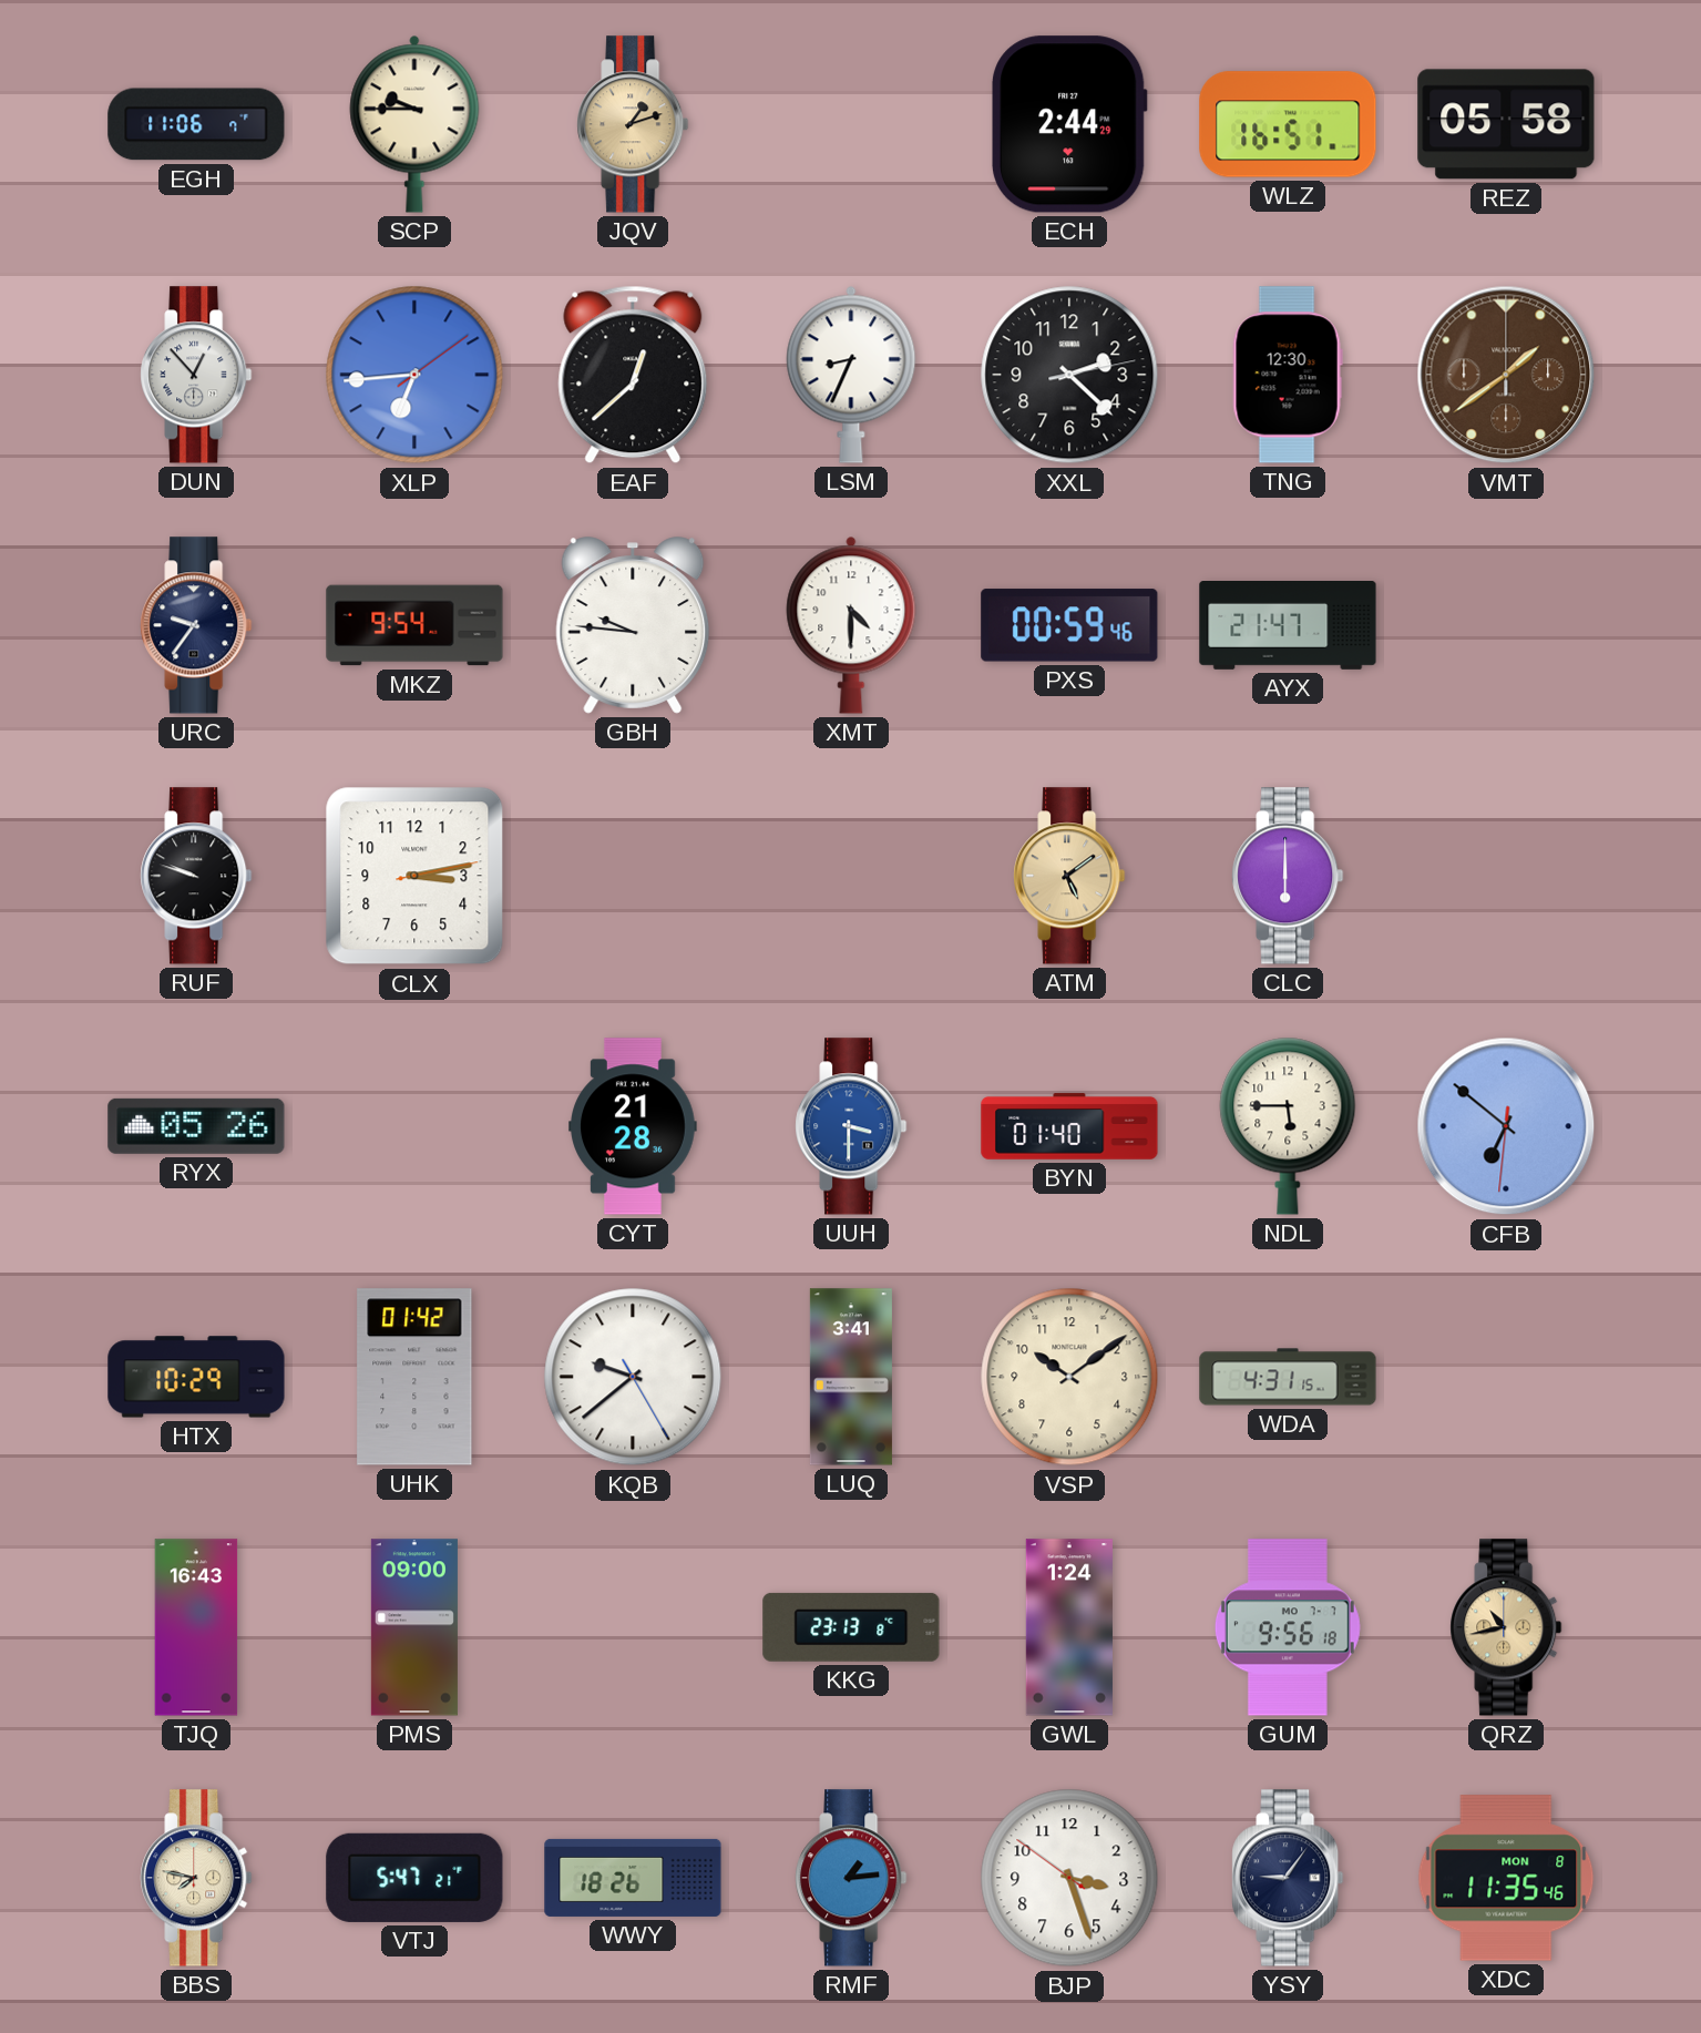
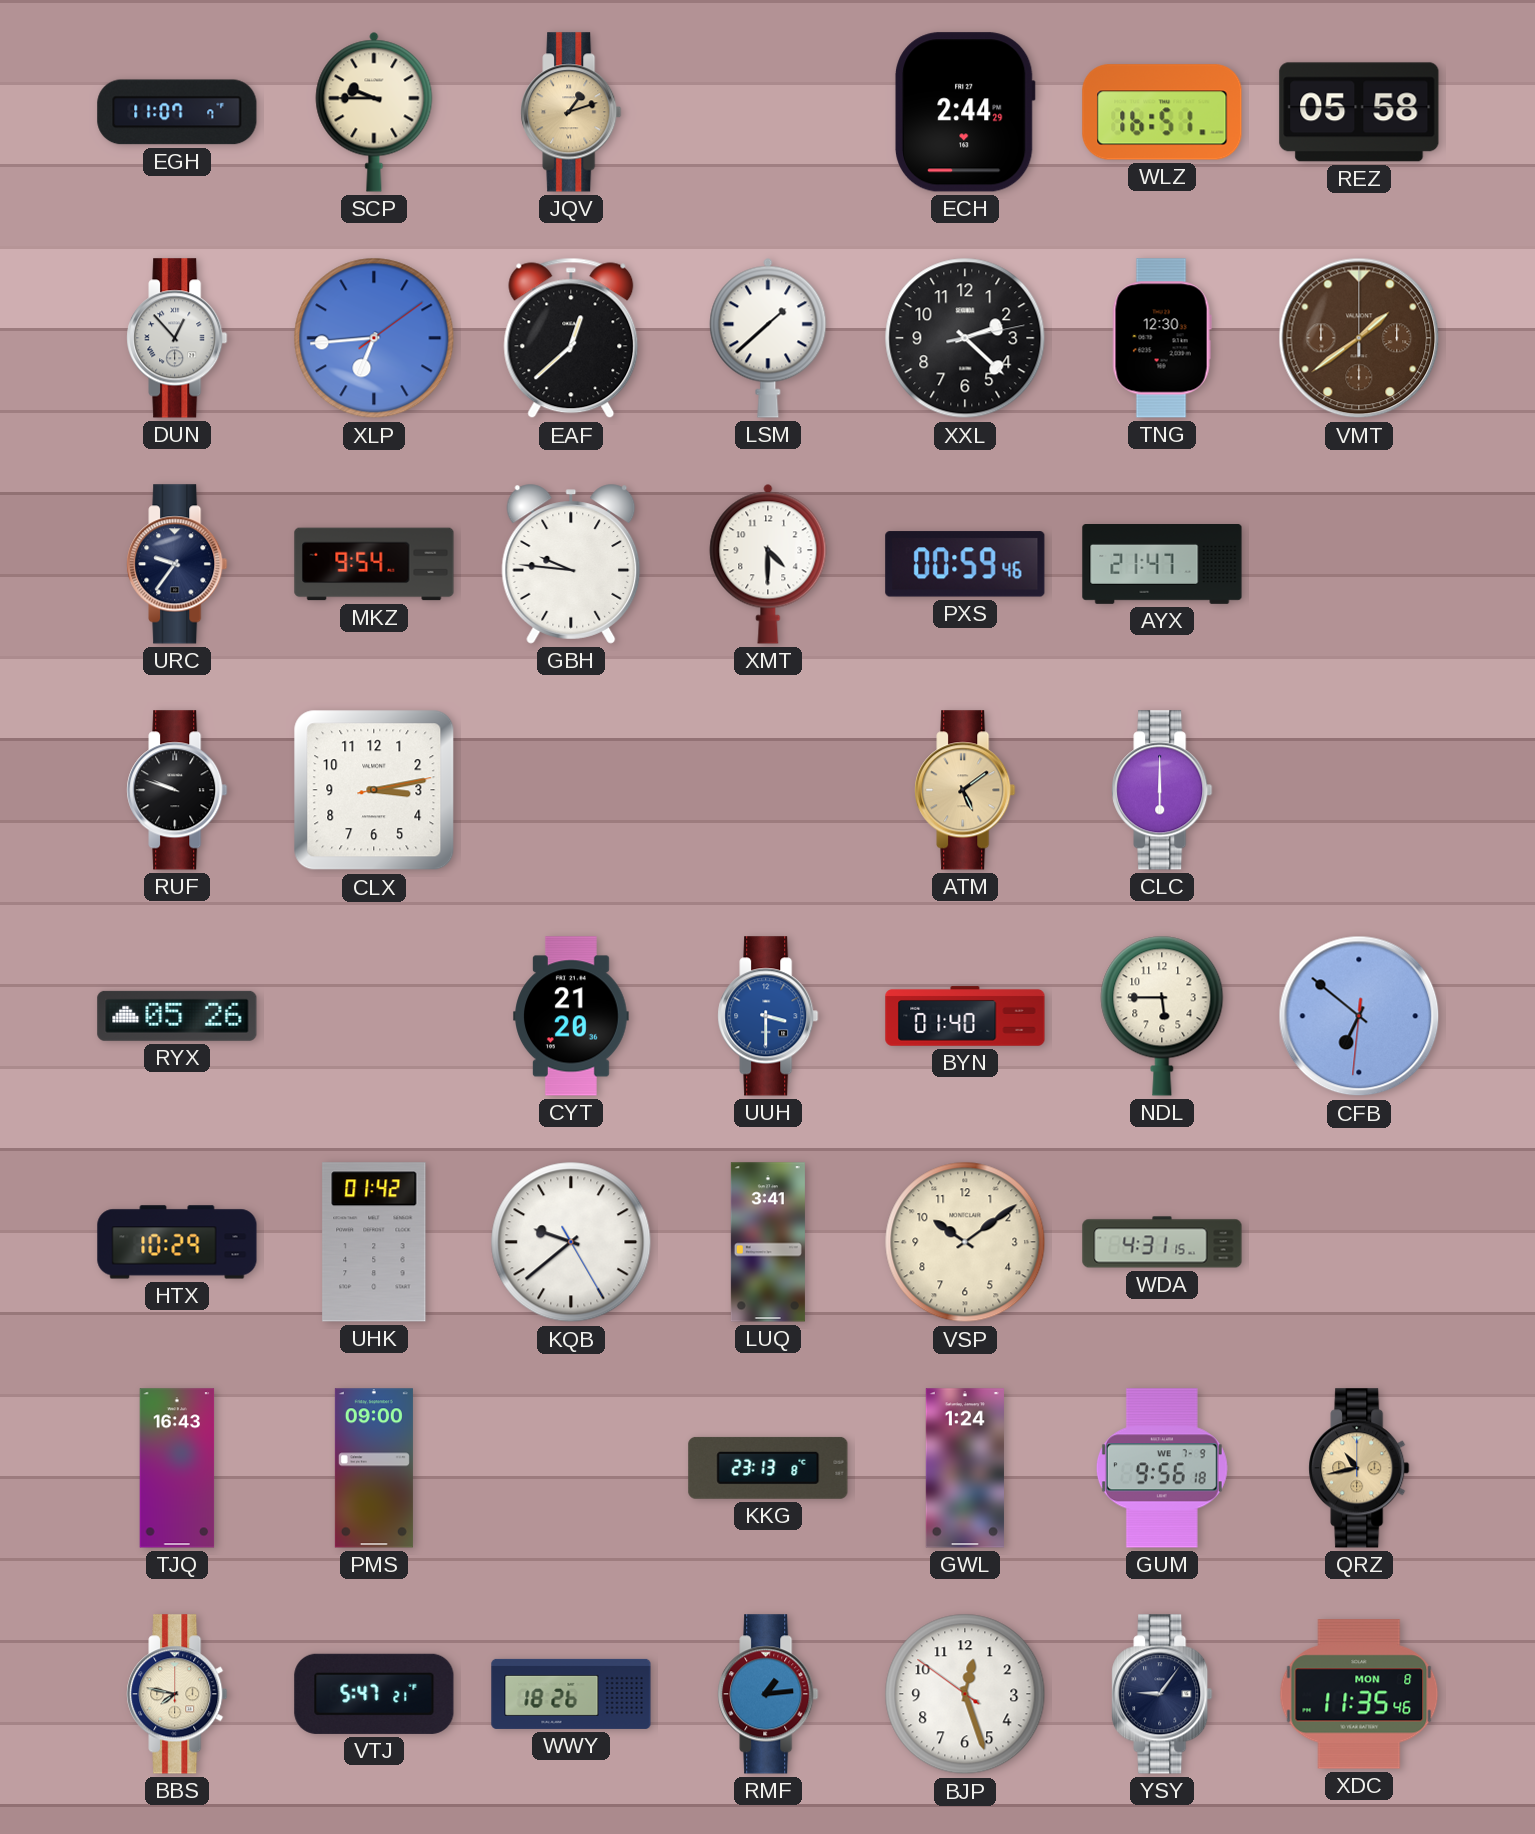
EGH: 11:06 -> 11:07 (177, 112)
LSM: 8:34 -> 1:38 (768, 338)
CYT: 21:28 -> 21:20 (571, 1016)
GUM date: MO 7-7 -> WE 7-9 (1162, 1468)
BJP: 3:26 -> 12:26 (965, 1694)
